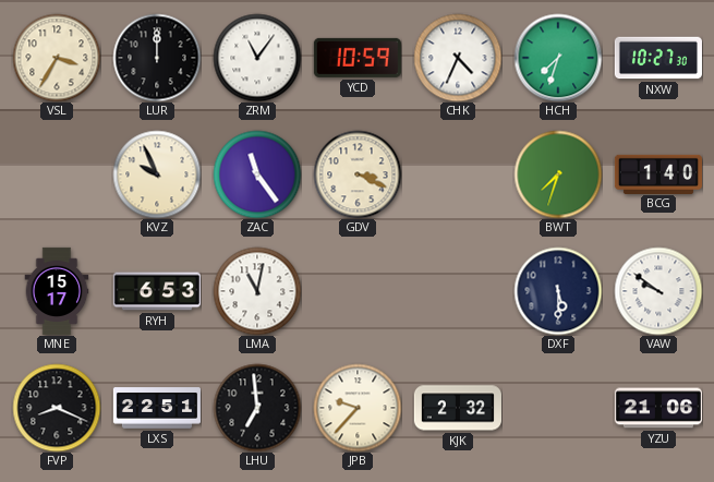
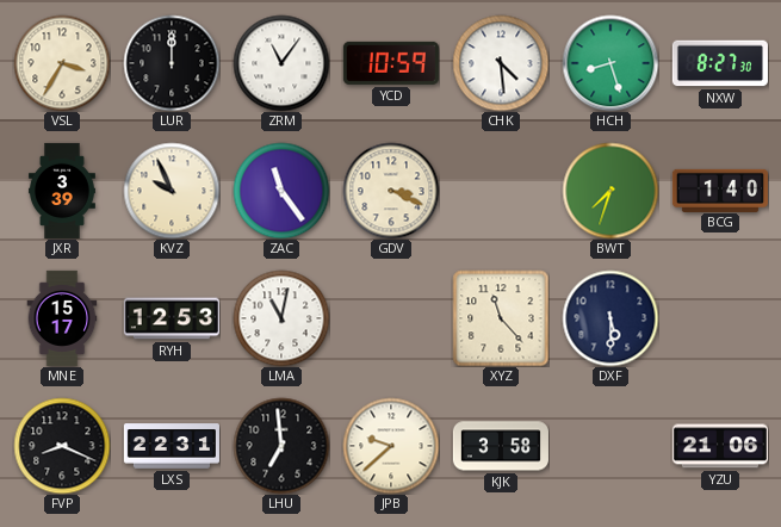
CHK: 4:34 -> 4:29 (501, 63)
HCH: 7:33 -> 8:27 (610, 63)
NXW: 10:27 -> 8:27 (720, 63)
JXR: none -> 3:39 (62, 191)
RYH: 6:53 -> 12:53 (172, 318)
XYZ: none -> 11:23 (501, 318)
VAW: 9:51 -> none (658, 291)
LXS: 22:51 -> 22:31 (172, 446)
JPB: 9:37 -> 9:38 (391, 446)
KJK: 2:32 -> 3:58 (501, 446)
